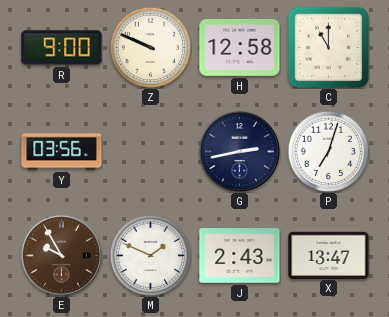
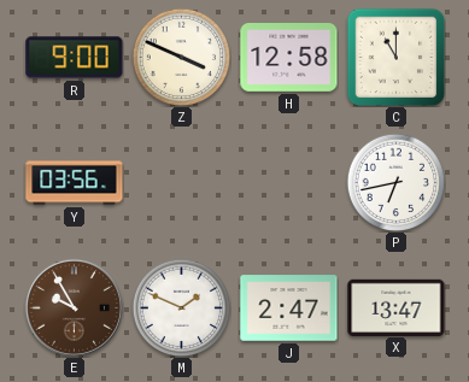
Z: 9:49 -> 3:49 (181, 57)
G: 2:43 -> none (239, 151)
P: 7:03 -> 6:43 (395, 182)
J: 2:43 -> 2:47 (289, 308)
